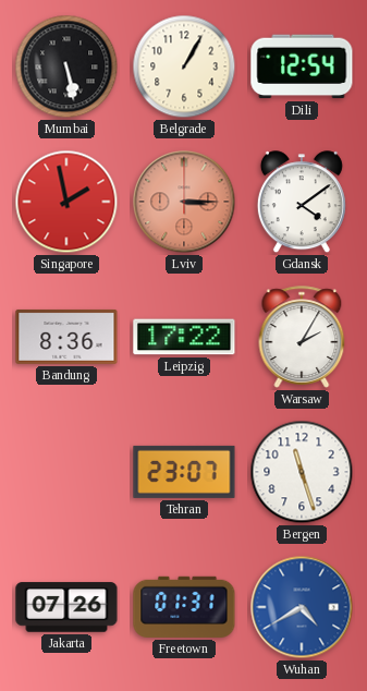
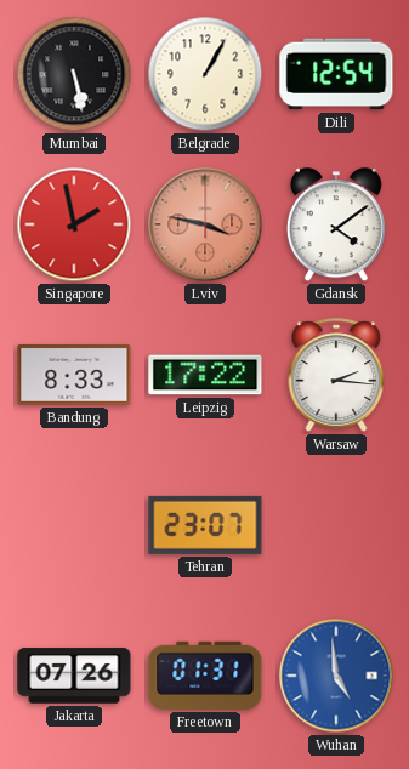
Lviv: 3:15 -> 3:47 (205, 224)
Bandung: 8:36 -> 8:33 (74, 375)
Warsaw: 2:05 -> 2:16 (336, 375)
Bergen: 11:27 -> none (302, 472)
Wuhan: 4:40 -> 4:59 (336, 676)
